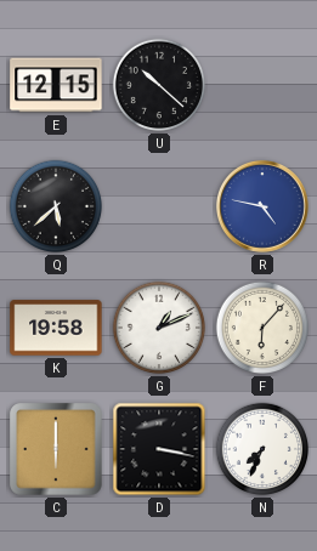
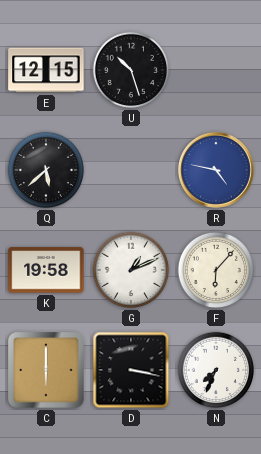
U: 10:22 -> 10:27 (131, 70)
